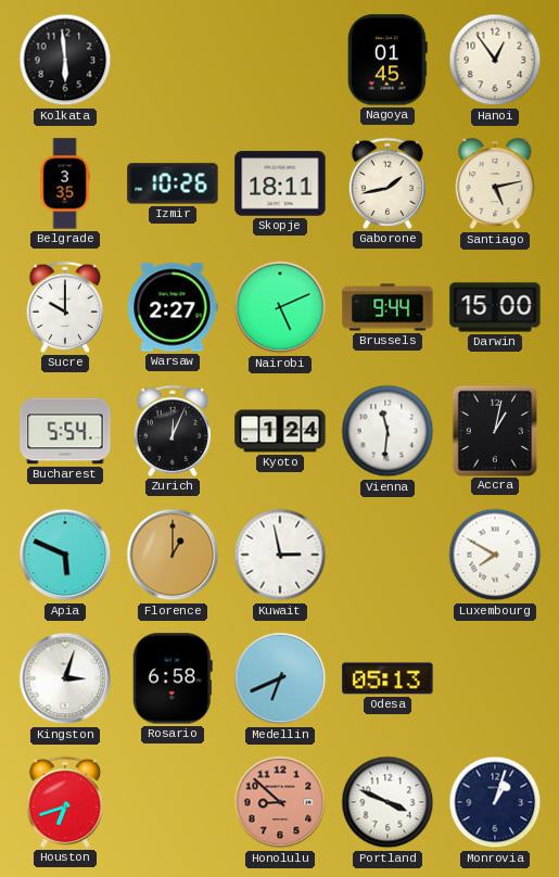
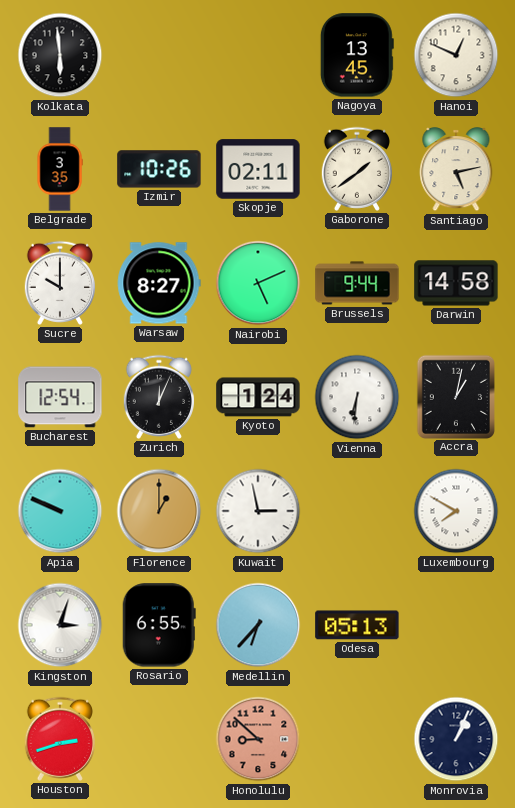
Nagoya: 01:45 -> 13:45 (357, 55)
Hanoi: 12:54 -> 12:49 (456, 55)
Skopje: 18:11 -> 02:11 (258, 169)
Gaborone: 1:43 -> 1:39 (356, 169)
Warsaw: 2:27 -> 8:27 (159, 283)
Darwin: 15:00 -> 14:58 (456, 283)
Bucharest: 5:54 -> 12:54 (60, 397)
Vienna: 11:31 -> 6:31 (357, 397)
Apia: 5:49 -> 9:49 (60, 511)
Rosario: 6:58 -> 6:55 (159, 625)
Medellin: 6:41 -> 6:37 (258, 625)
Houston: 6:42 -> 2:42 (59, 739)
Portland: 3:49 -> none (388, 802)
Monrovia: 1:03 -> 1:04 (456, 739)
